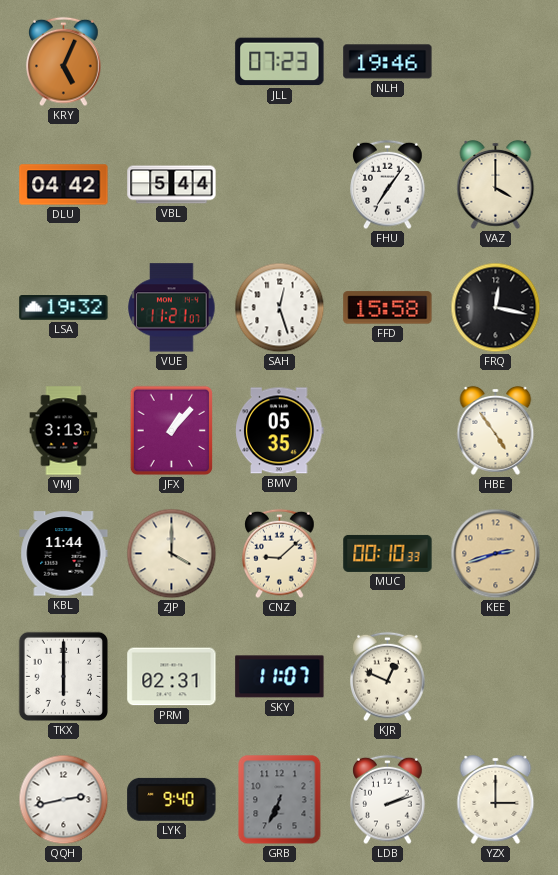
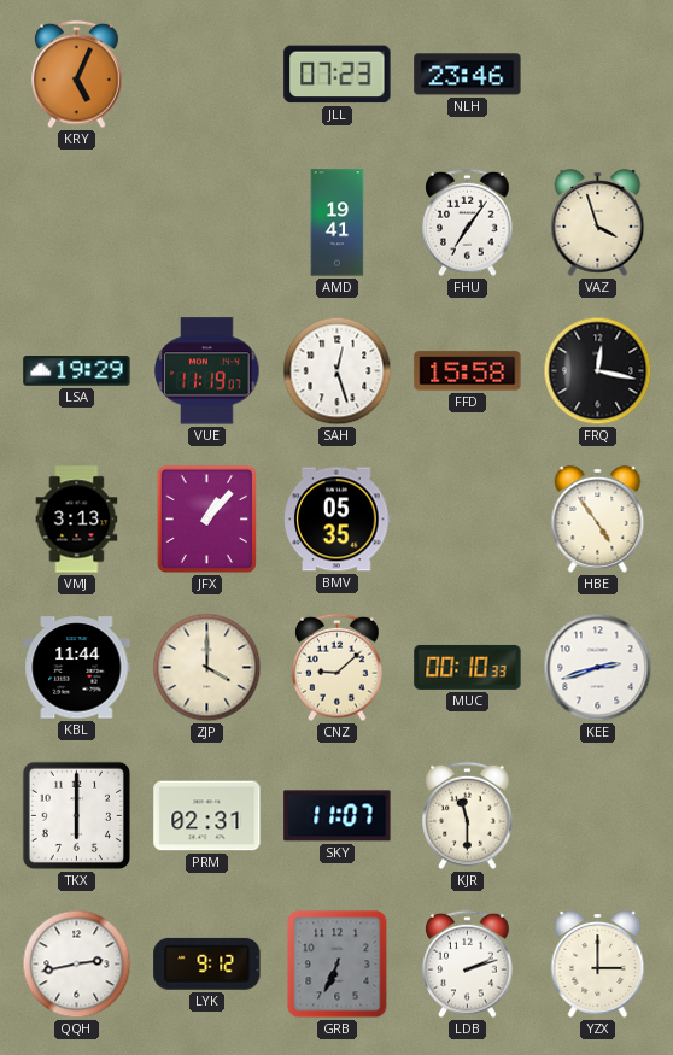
NLH: 19:46 -> 23:46 (468, 75)
DLU: 04:42 -> none (64, 185)
VBL: 5:44 -> none (172, 185)
AMD: none -> 19:41 (338, 223)
VAZ: 4:00 -> 3:57 (598, 222)
LSA: 19:32 -> 19:29 (77, 371)
VUE: 11:21 -> 11:19 (207, 371)
KEE dial: champagne -> white (598, 668)
KJR: 12:49 -> 11:30 (468, 816)
LYK: 9:40 -> 9:12 (207, 963)
